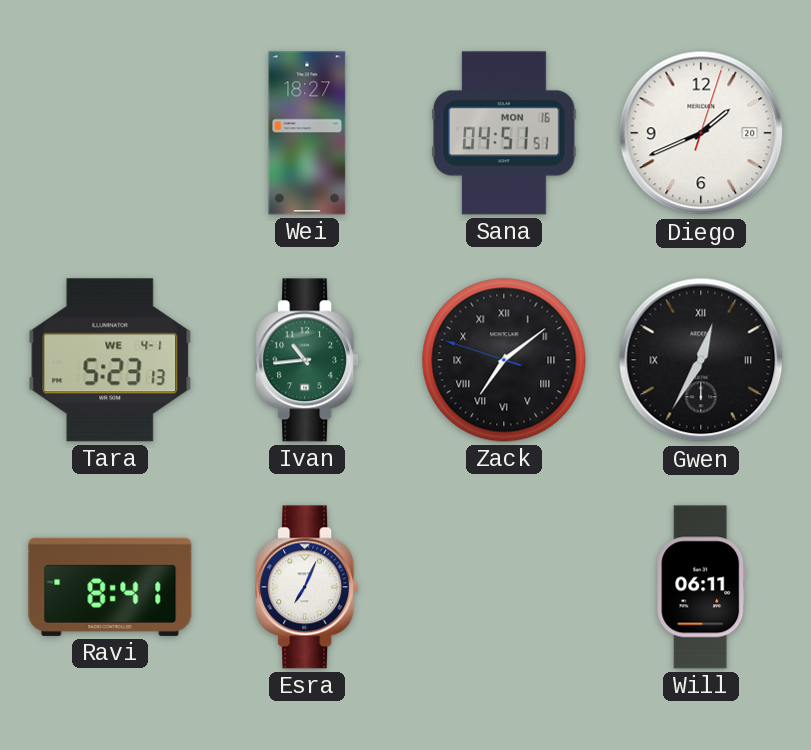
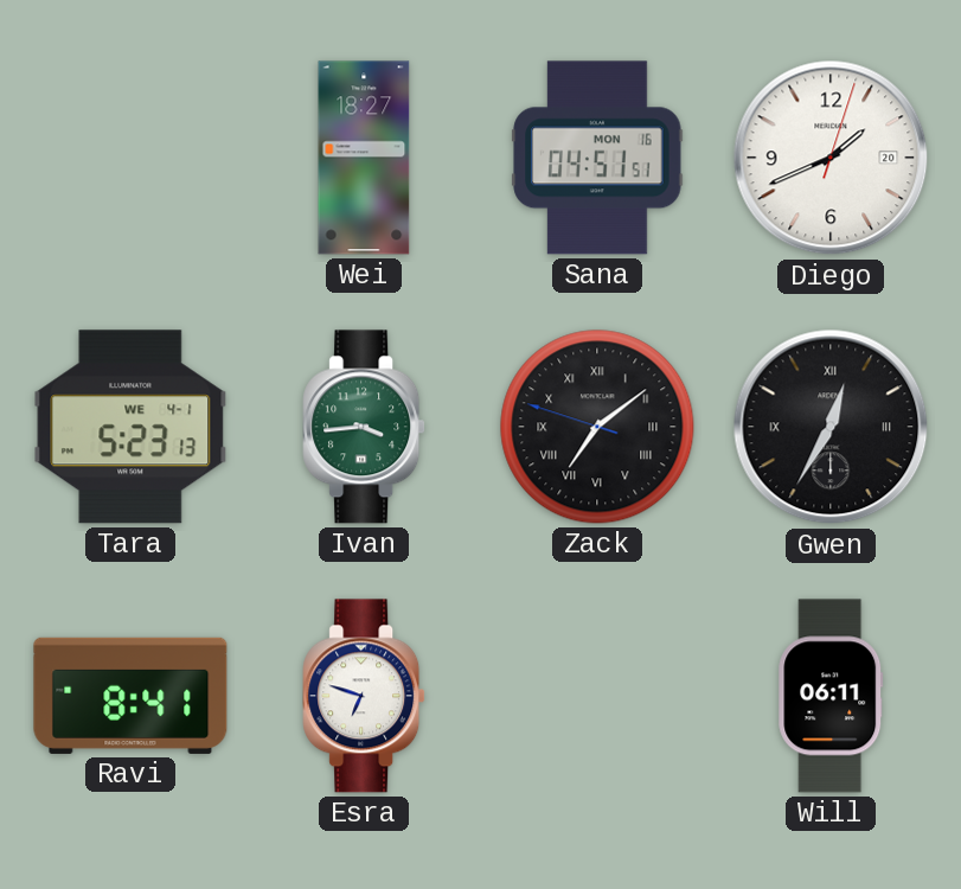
Ivan: 10:44 -> 3:44 (364, 427)
Esra: 7:04 -> 6:48 (364, 696)
